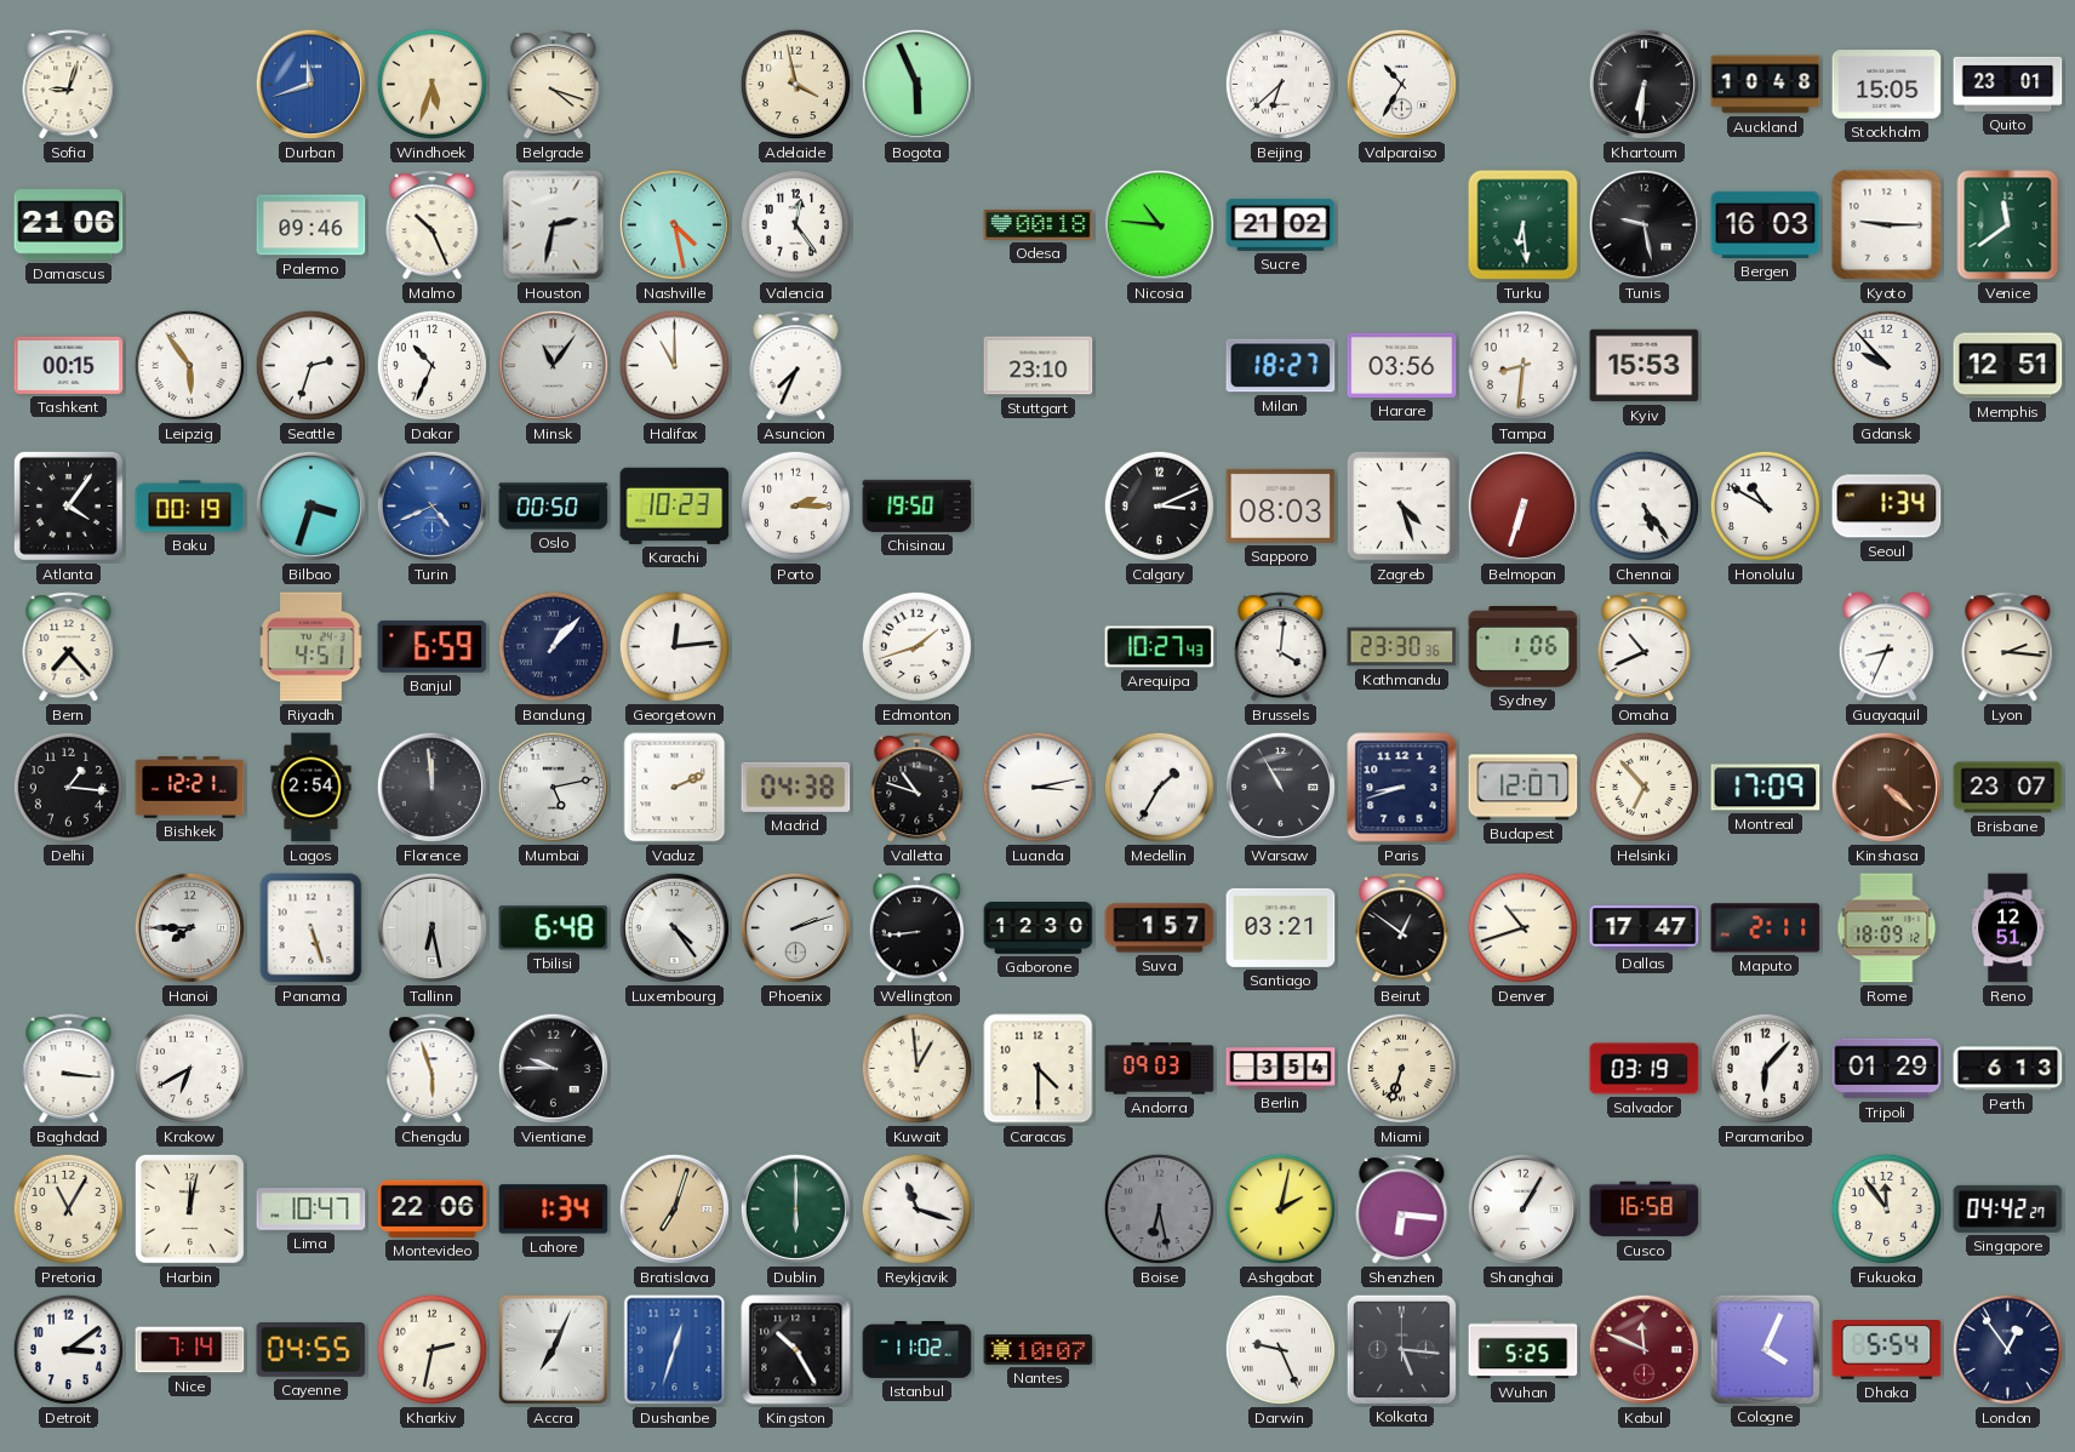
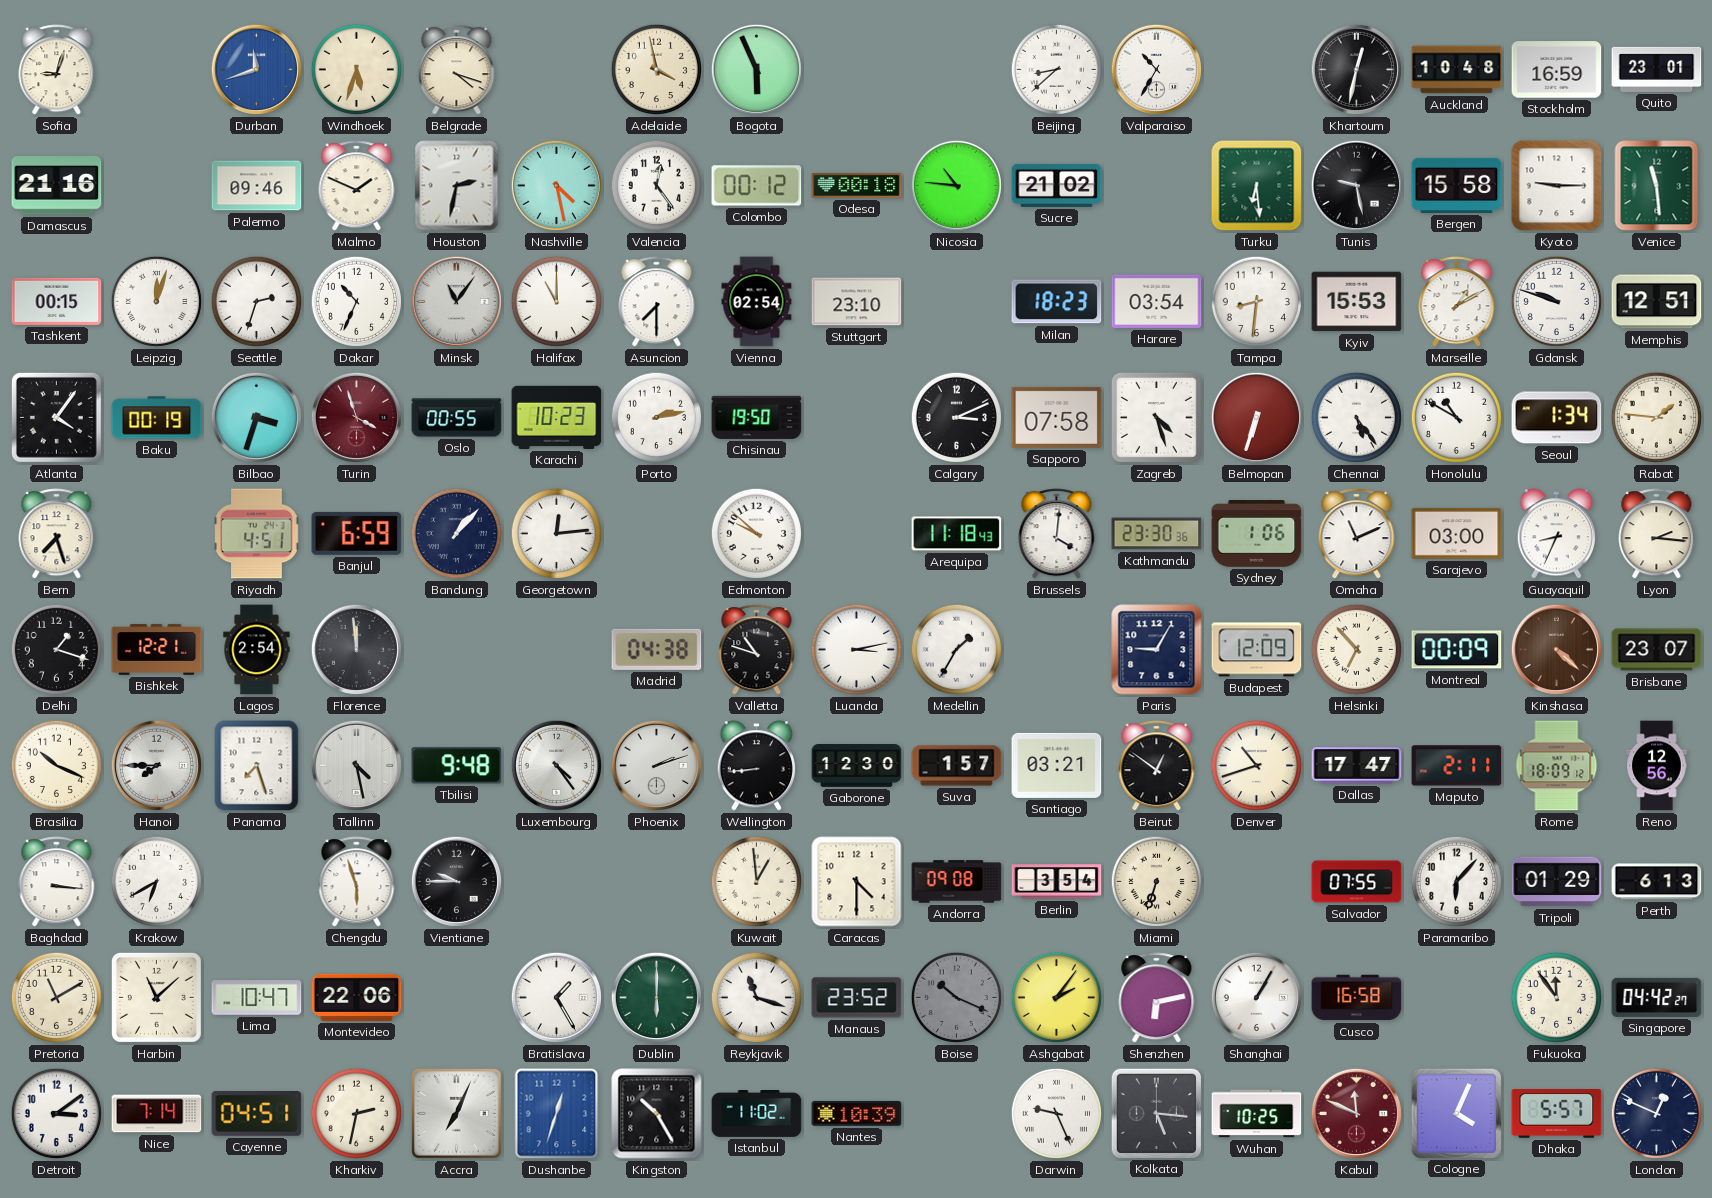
Beijing: 6:38 -> 8:38 (1056, 69)
Khartoum: 6:31 -> 12:32 (1356, 69)
Stockholm: 15:05 -> 16:59 (1557, 70)
Damascus: 21:06 -> 21:16 (57, 186)
Malmo: 10:26 -> 1:49 (357, 186)
Colombo: none -> 00:12 (757, 186)
Bergen: 16:03 -> 15:58 (1457, 185)
Venice: 11:39 -> 11:29 (1657, 186)
Leipzig: 5:54 -> 12:03 (156, 301)
Asuncion: 7:34 -> 7:30 (657, 302)
Vienna: none -> 02:54 (757, 302)
Milan: 18:27 -> 18:23 (1057, 302)
Harare: 03:56 -> 03:54 (1157, 301)
Marseille: none -> 1:10 (1457, 302)
Gdansk: 9:53 -> 9:48 (1556, 301)
Turin: 4:41 -> 3:57 (356, 417)
Turin dial: blue -> burgundy (356, 417)
Oslo: 00:50 -> 00:55 (457, 418)
Porto: 2:15 -> 2:13 (656, 417)
Sapporo: 08:03 -> 07:58 (1057, 417)
Rabat: none -> 1:46 (1656, 417)
Bern: 7:23 -> 7:27 (57, 534)
Edmonton: 1:42 -> 9:52 (756, 533)
Arequipa: 10:27 -> 11:18 (957, 534)
Omaha: 10:41 -> 11:11 (1357, 534)
Sarajevo: none -> 03:00 (1457, 533)
Delhi: 1:16 -> 1:18 (56, 649)
Mumbai: 5:13 -> none (553, 787)
Vaduz: 2:11 -> none (675, 788)
Warsaw: 10:55 -> none (1280, 787)
Paris: 8:42 -> 9:05 (1157, 650)
Budapest: 12:07 -> 12:09 (1257, 650)
Montreal: 17:09 -> 00:09 (1457, 650)
Brasilia: none -> 10:19 (56, 765)
Panama: 5:27 -> 7:27 (257, 766)
Tallinn: 6:28 -> 4:28 (356, 765)
Tbilisi: 6:48 -> 9:48 (457, 766)
Reno: 12:51 -> 12:56 (1657, 766)
Andorra: 09:03 -> 09:08 (957, 882)
Salvador: 03:19 -> 07:55 (1357, 882)
Pretoria: 11:05 -> 11:10 (56, 997)
Harbin: 12:02 -> 11:08 (156, 997)
Lahore: 1:34 -> none (554, 1210)
Bratislava: 7:03 -> 1:25 (556, 997)
Bratislava dial: champagne -> white (556, 997)
Manaus: none -> 23:52 (857, 998)
Boise: 6:28 -> 10:19 (956, 997)
Ashgabat: 2:02 -> 2:06 (1056, 997)
Shenzhen: 6:16 -> 6:13 (1157, 998)
Cayenne: 04:55 -> 04:51 (257, 1114)
Nantes: 10:07 -> 10:39 (857, 1113)
Wuhan: 5:25 -> 10:25 (1257, 1114)
Dhaka: 5:54 -> 5:57 (1557, 1114)
London: 12:54 -> 12:49 (1656, 1113)
